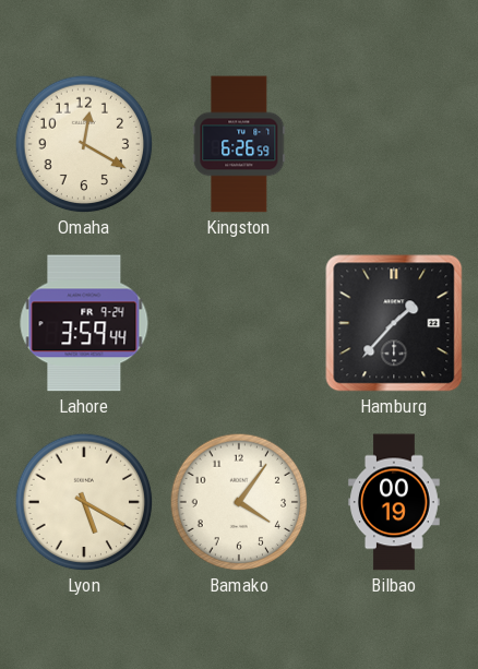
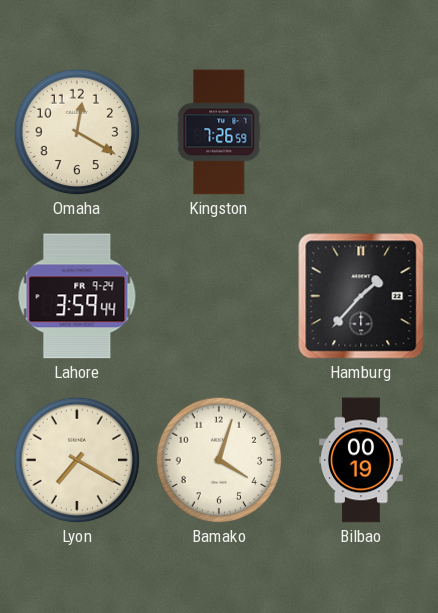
Kingston: 6:26 -> 7:26 (219, 132)
Lyon: 5:20 -> 7:20 (77, 460)
Bamako: 4:06 -> 4:03 (219, 460)
